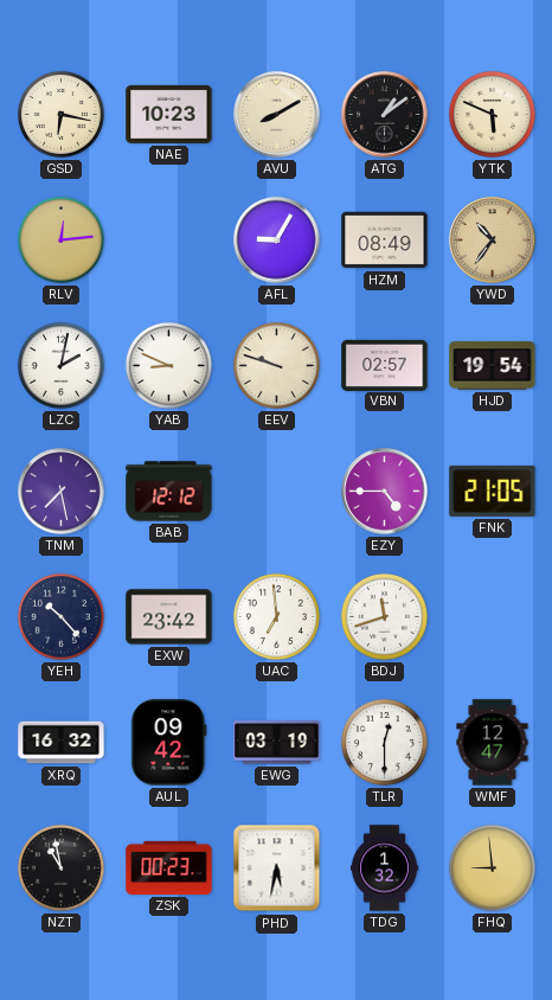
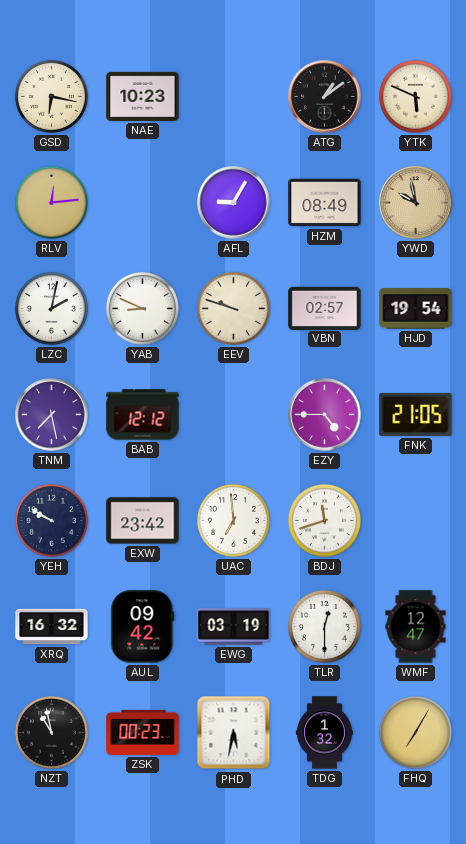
AVU: 8:10 -> none (277, 115)
YWD: 10:36 -> 9:58 (416, 203)
YEH: 10:23 -> 9:50 (51, 520)
FHQ: 8:59 -> 7:05 (415, 732)
